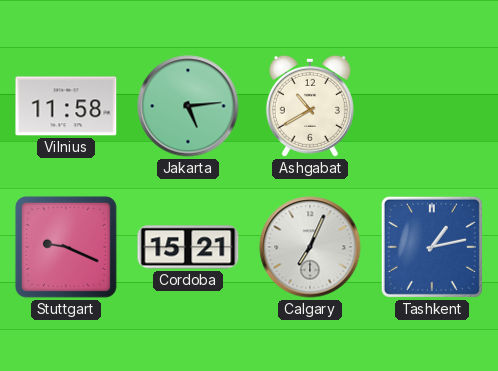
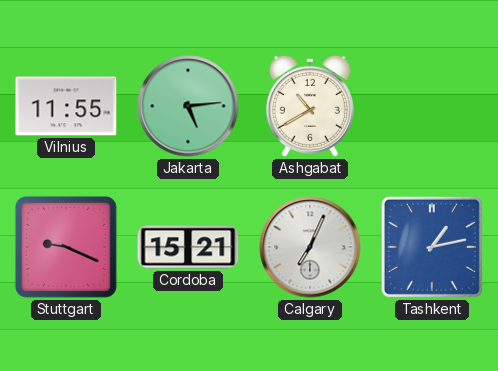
Vilnius: 11:58 -> 11:55 (66, 106)
